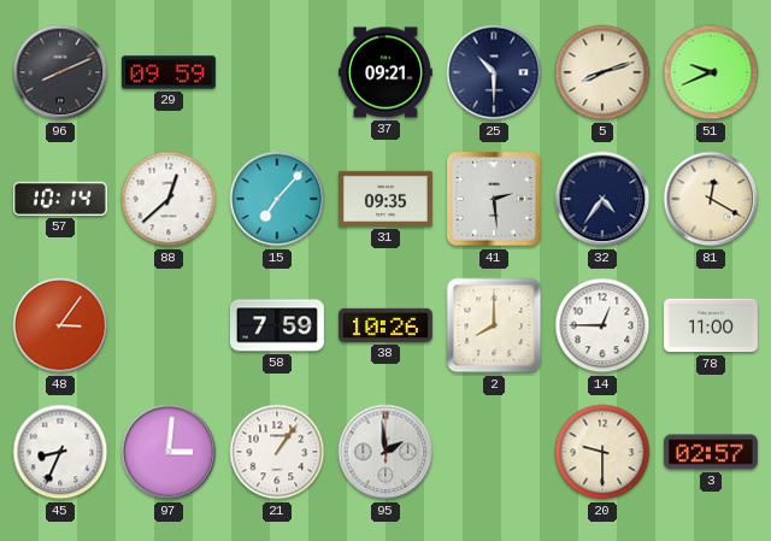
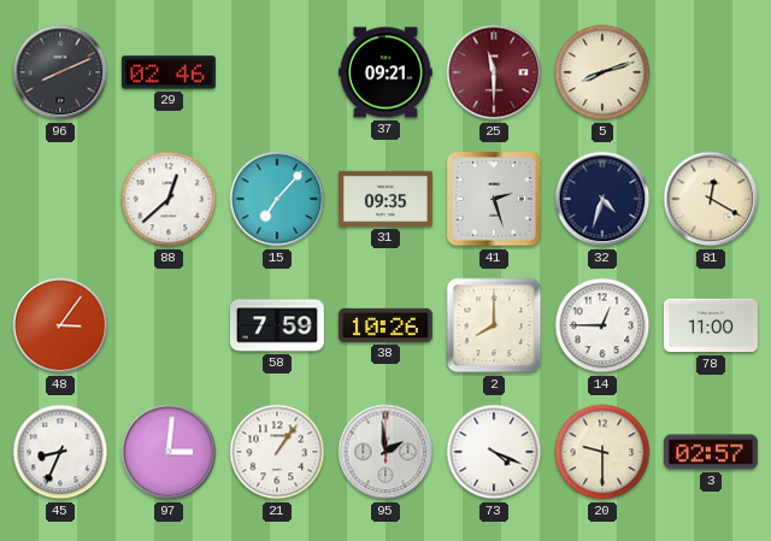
29: 09:59 -> 02:46 (169, 72)
25: 10:30 -> 11:30 (494, 72)
25 dial: navy -> burgundy (494, 72)
51: 9:41 -> none (711, 72)
57: 10:14 -> none (60, 199)
41: 2:29 -> 2:27 (494, 199)
32: 4:36 -> 4:33 (602, 199)
73: none -> 4:19 (494, 452)
